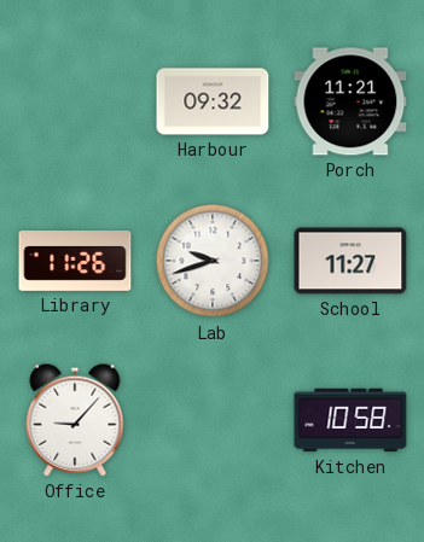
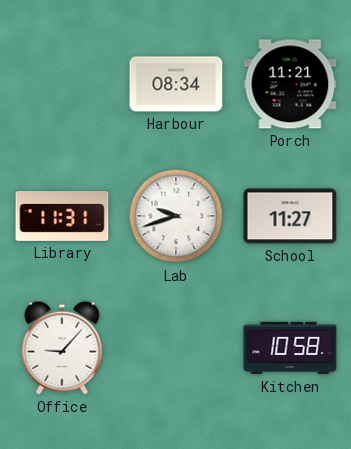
Harbour: 09:32 -> 08:34 (176, 84)
Library: 11:26 -> 11:31 (62, 217)
